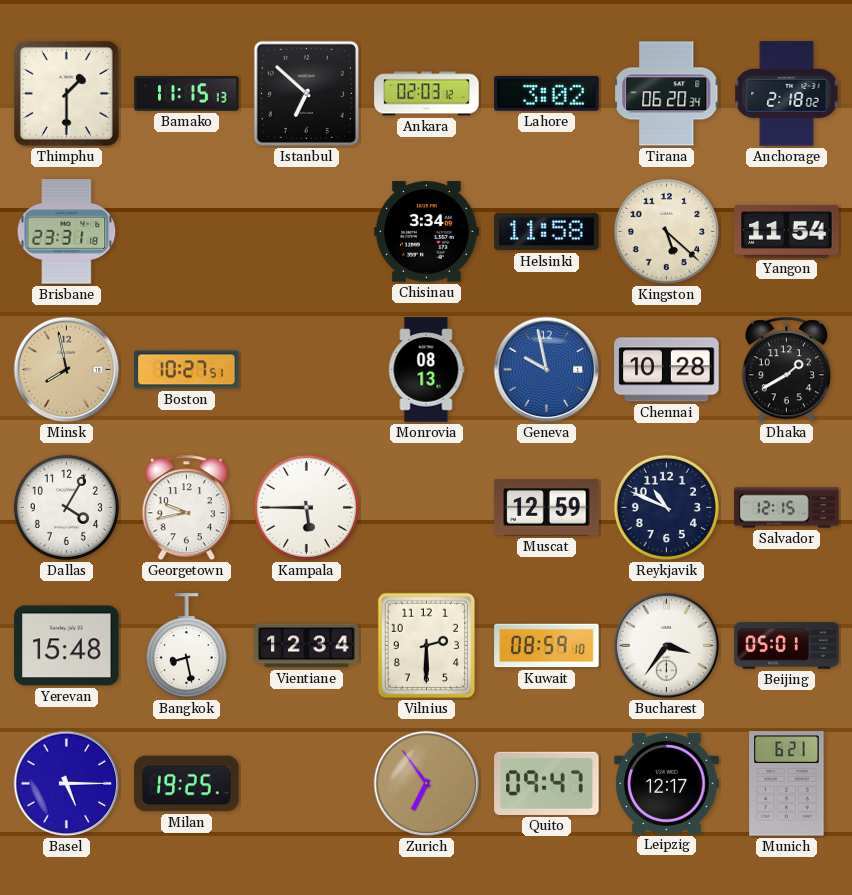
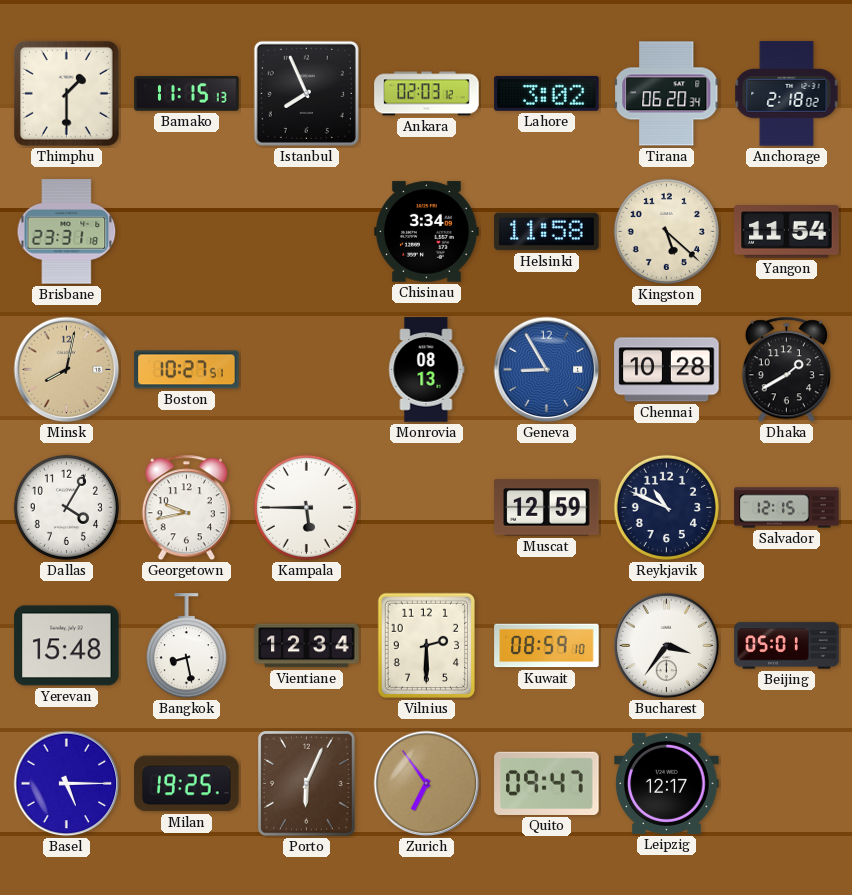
Istanbul: 6:52 -> 7:56 (306, 93)
Minsk: 7:58 -> 8:02 (67, 370)
Geneva: 9:58 -> 8:55 (547, 370)
Porto: none -> 6:04 (307, 784)
Munich: 6:21 -> none (787, 784)
